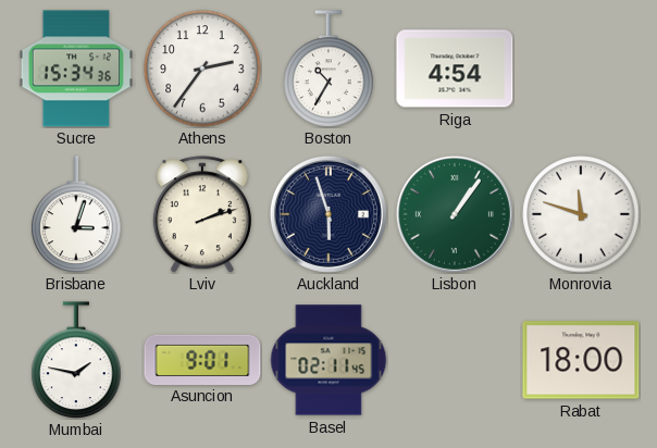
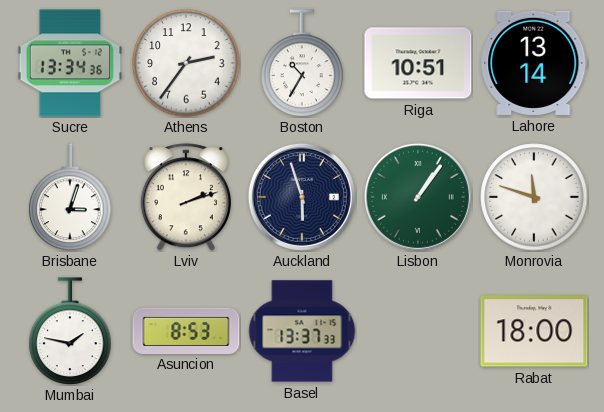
Sucre: 15:34 -> 13:34 (70, 63)
Riga: 4:54 -> 10:51 (418, 63)
Lahore: none -> 13:14 (534, 63)
Asuncion: 9:01 -> 8:53 (186, 330)
Basel: 02:11 -> 13:37 (302, 331)
